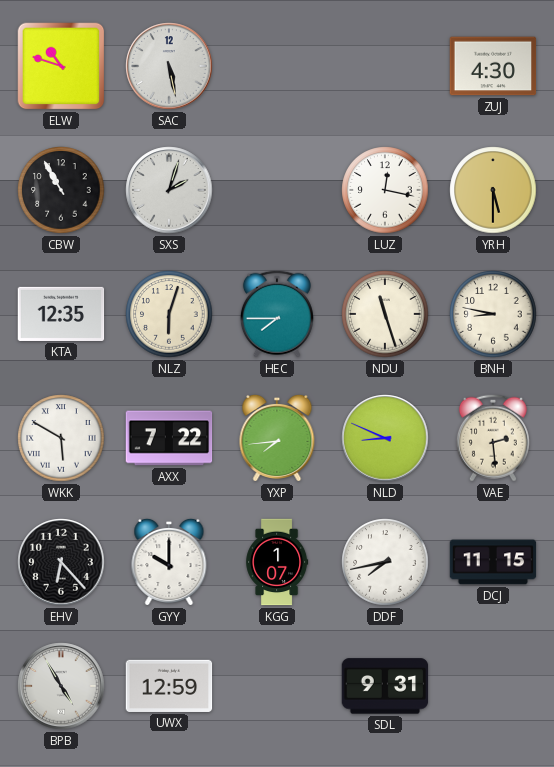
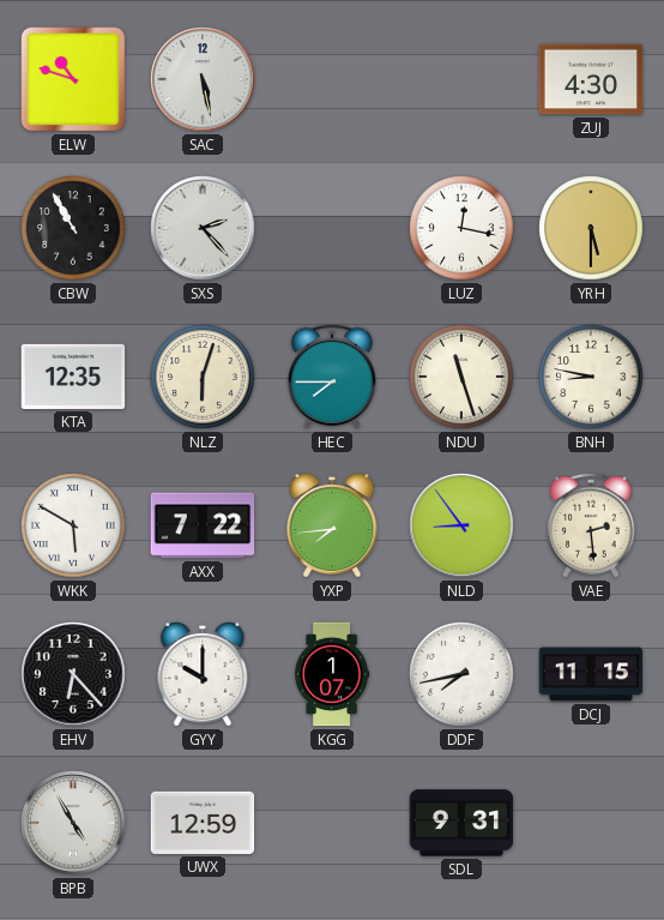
SXS: 2:03 -> 2:23 (203, 228)
NLD: 8:49 -> 8:54 (461, 525)
